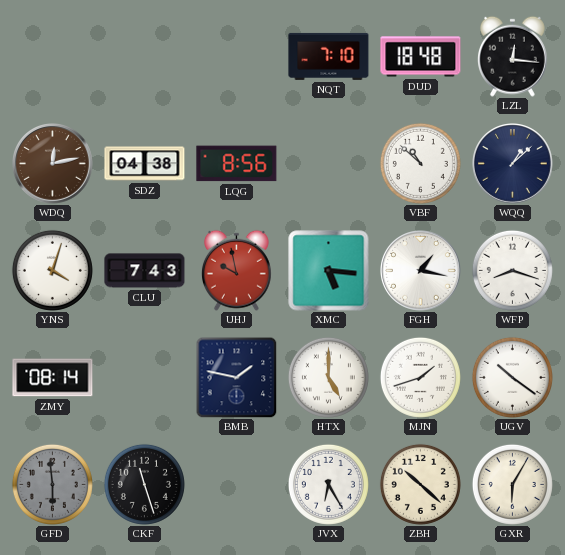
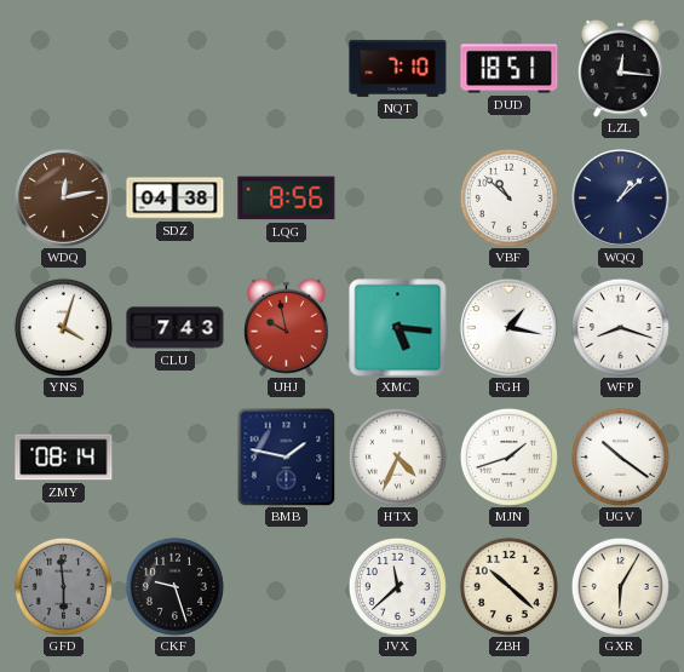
DUD: 18:48 -> 18:51 (510, 69)
HTX: 5:00 -> 4:34 (397, 456)
CKF: 11:27 -> 9:27 (174, 586)
JVX: 6:25 -> 11:38 (397, 586)
